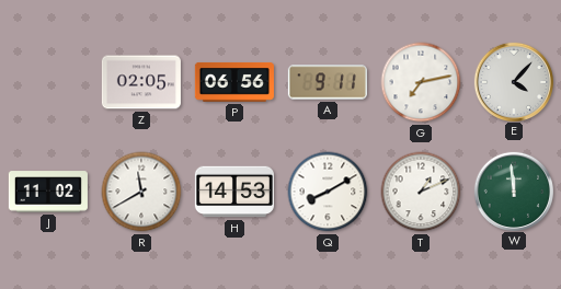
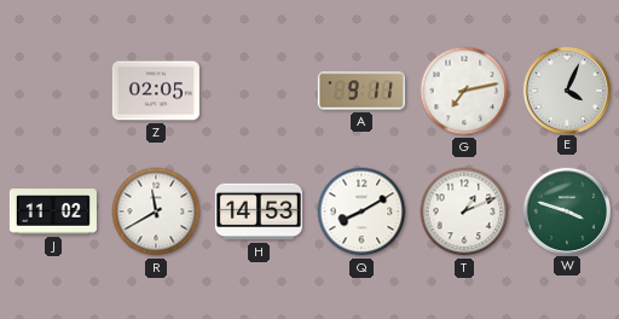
P: 06:56 -> none (234, 82)
E: 4:07 -> 4:04 (566, 89)
W: 11:59 -> 3:48 (566, 210)
